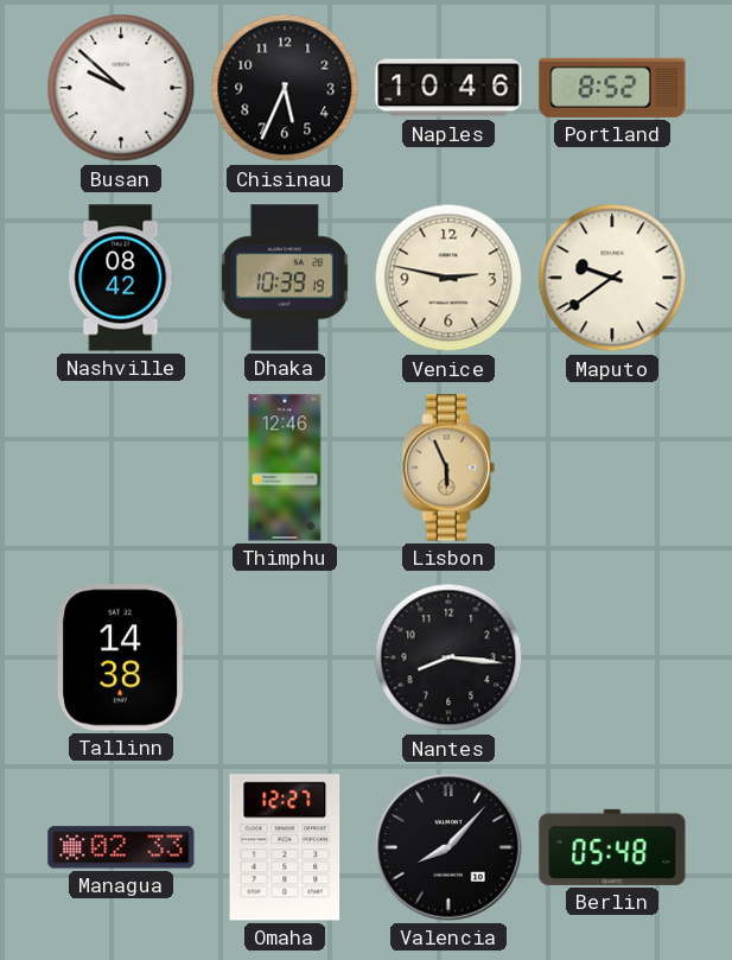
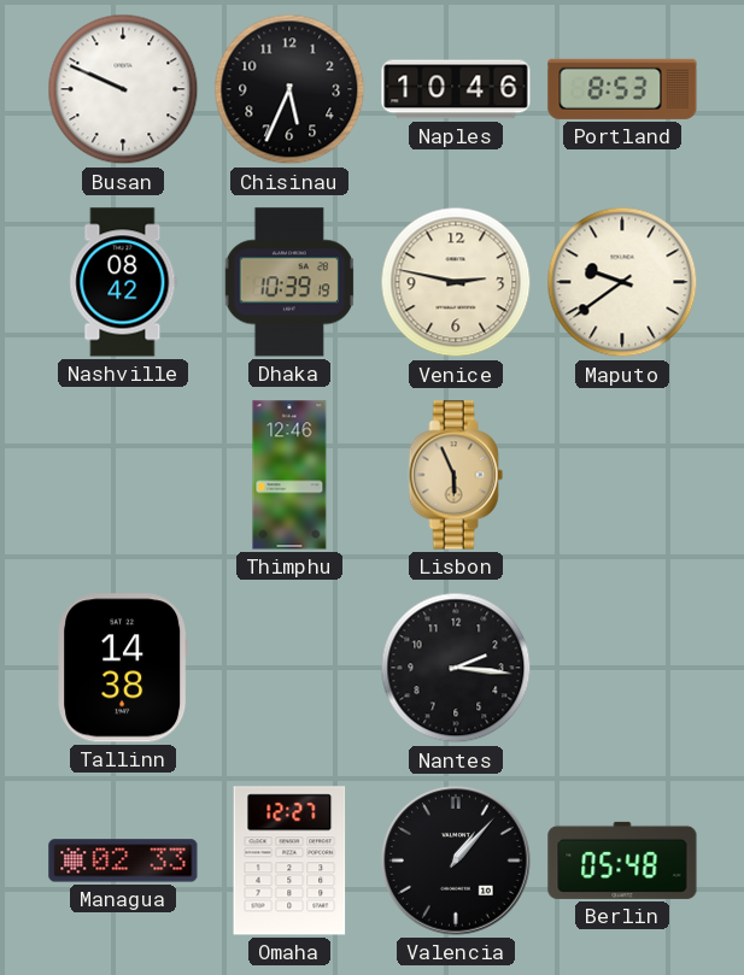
Busan: 9:52 -> 9:49 (123, 89)
Portland: 8:52 -> 8:53 (622, 89)
Nantes: 8:16 -> 2:16 (456, 668)
Valencia: 8:07 -> 1:07 (456, 861)
